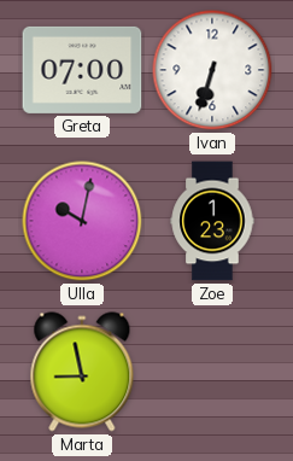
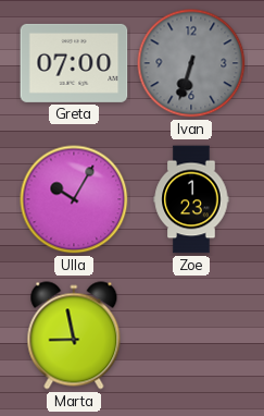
Ivan dial: white -> grey (191, 63)
Ulla: 10:02 -> 10:05 (74, 199)
